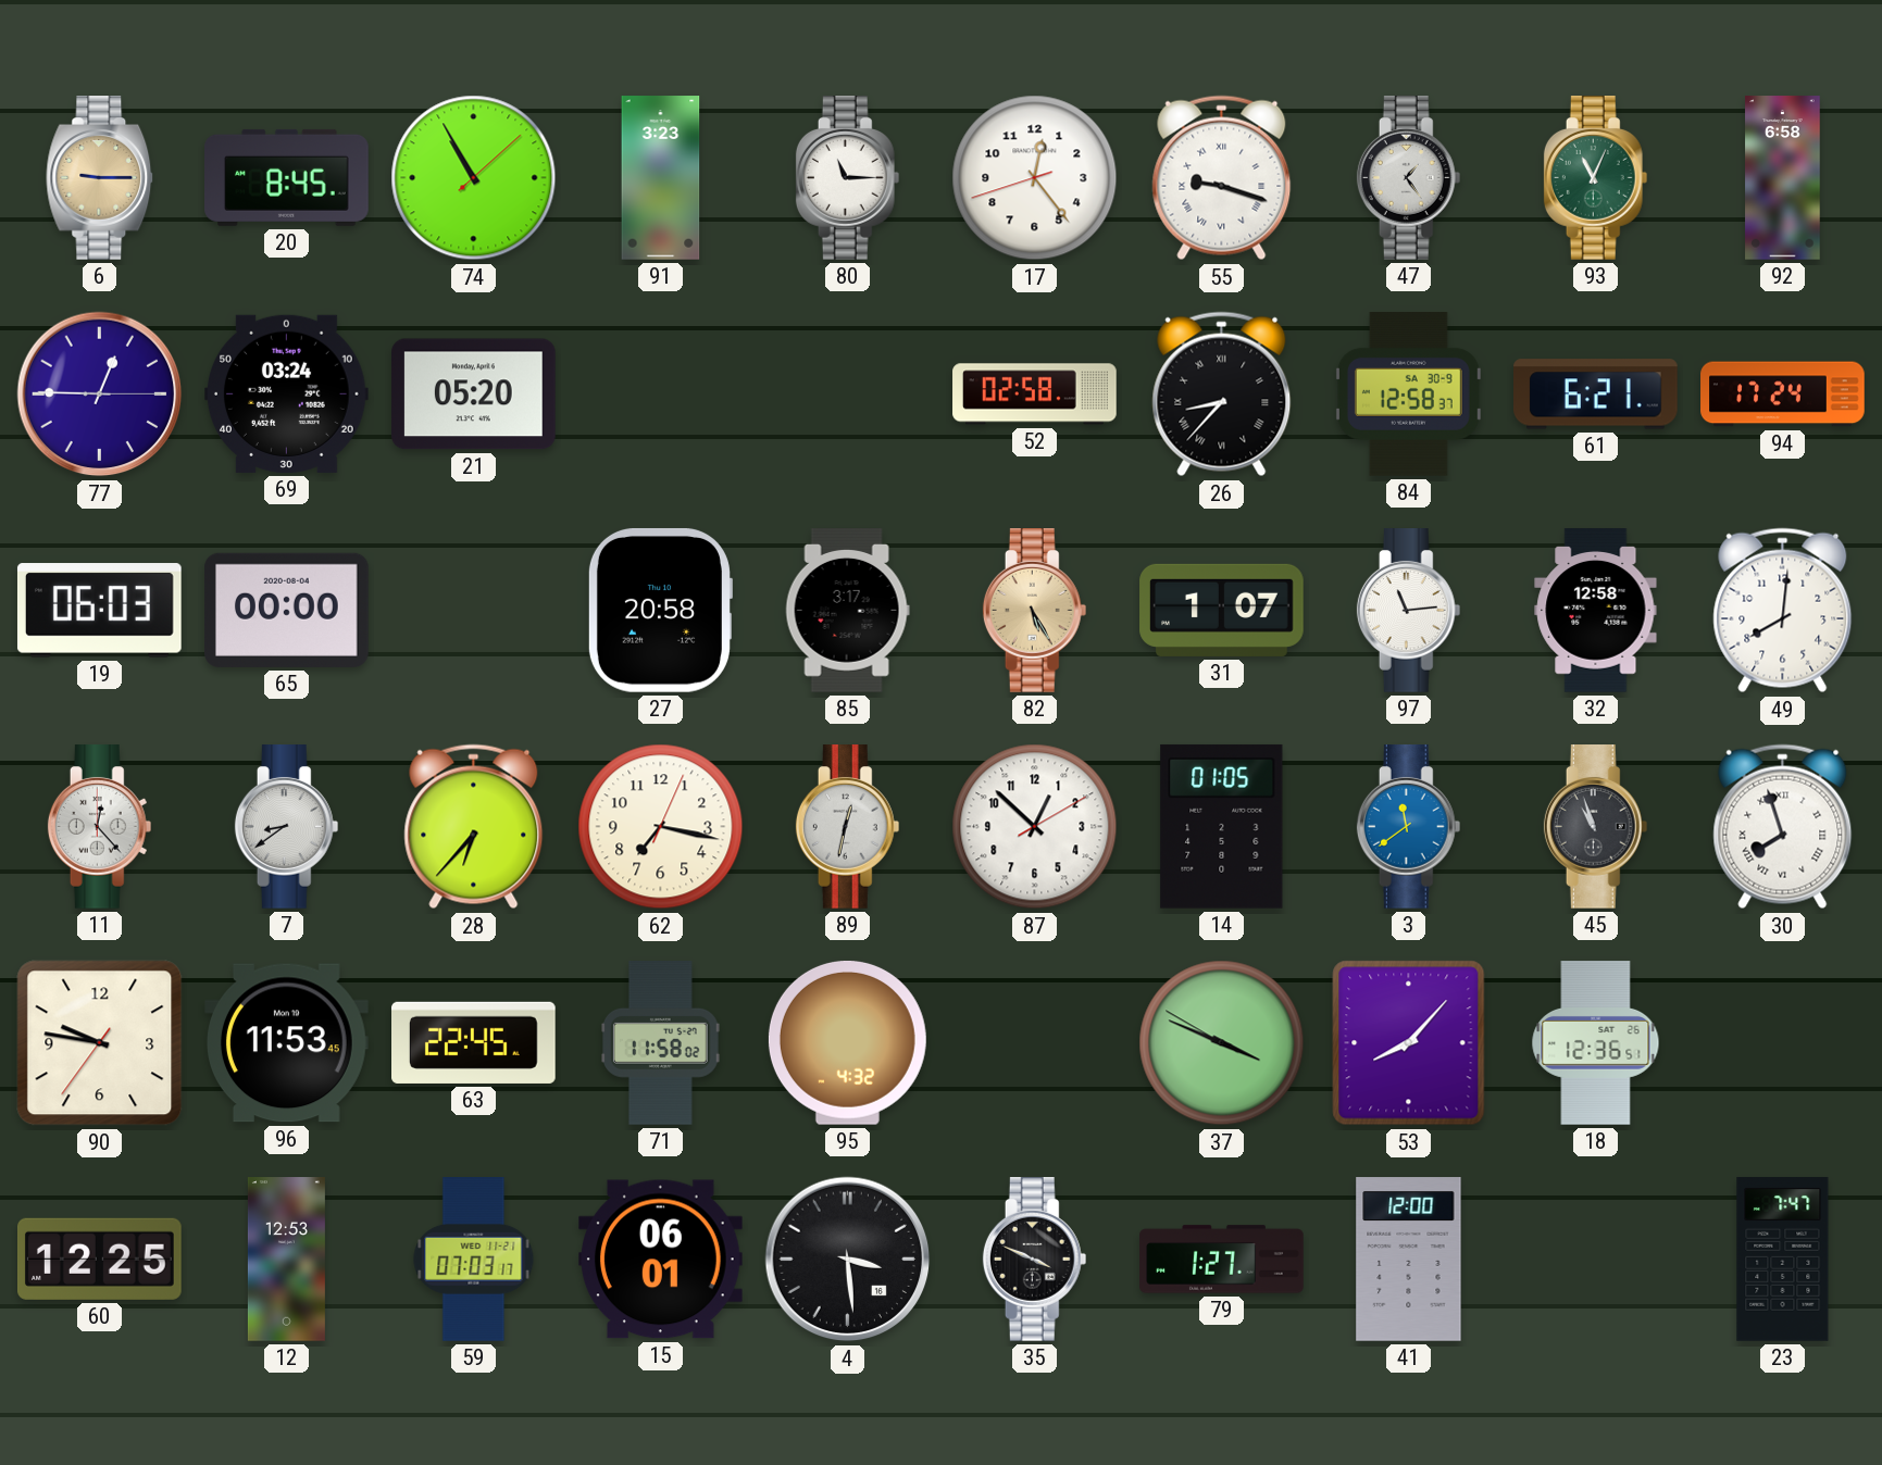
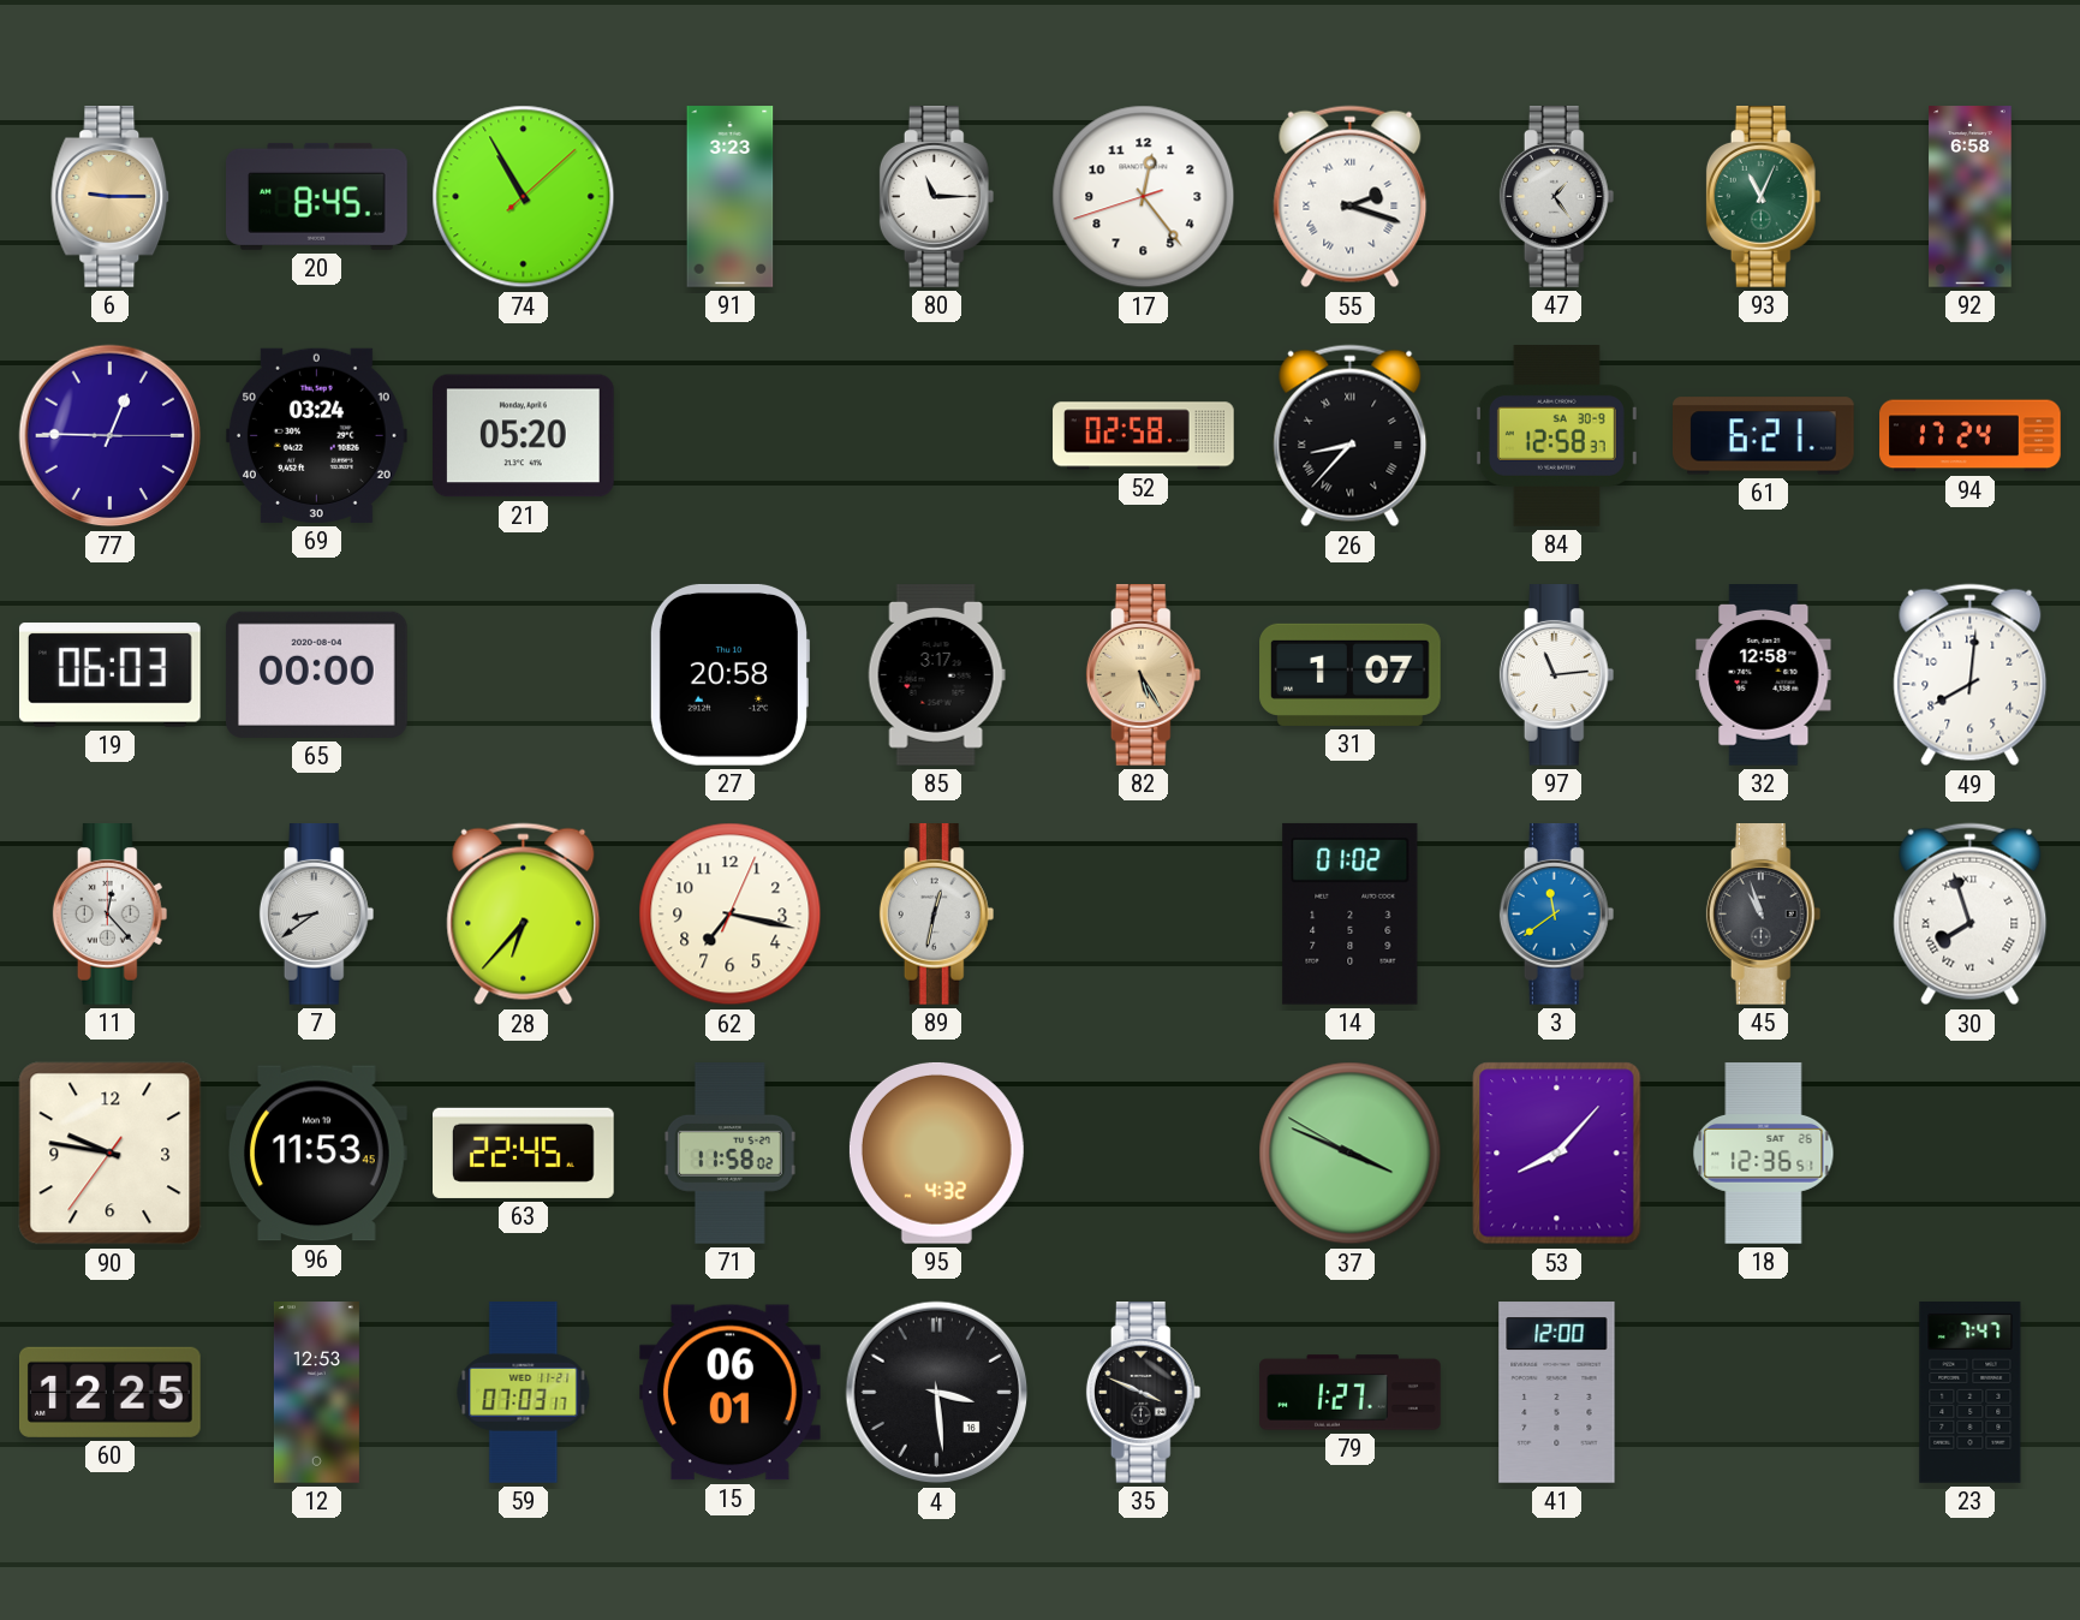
55: 9:18 -> 2:18 (1351, 197)
87: 12:52 -> none (1035, 827)
14: 01:05 -> 01:02 (1351, 913)
